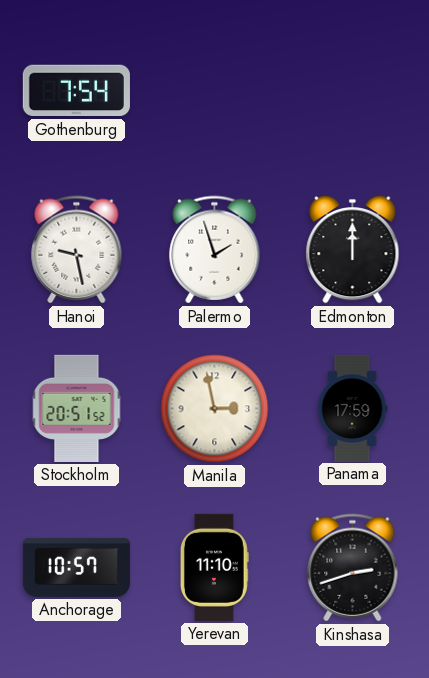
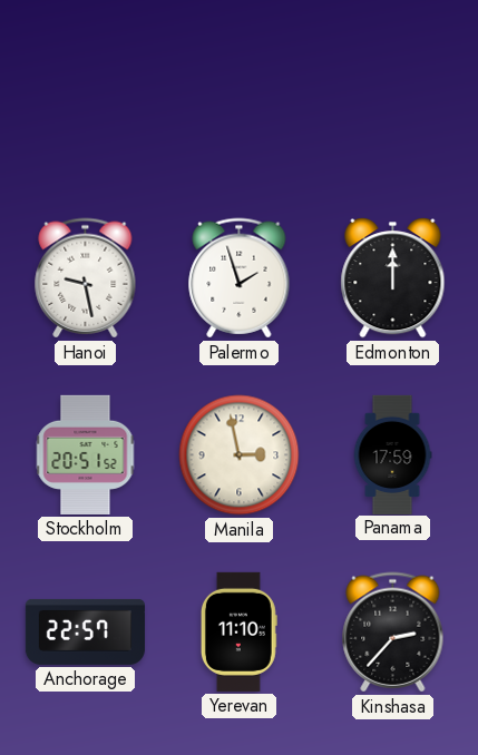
Gothenburg: 7:54 -> none (76, 91)
Anchorage: 10:57 -> 22:57 (85, 631)
Kinshasa: 2:42 -> 2:37 (393, 633)
